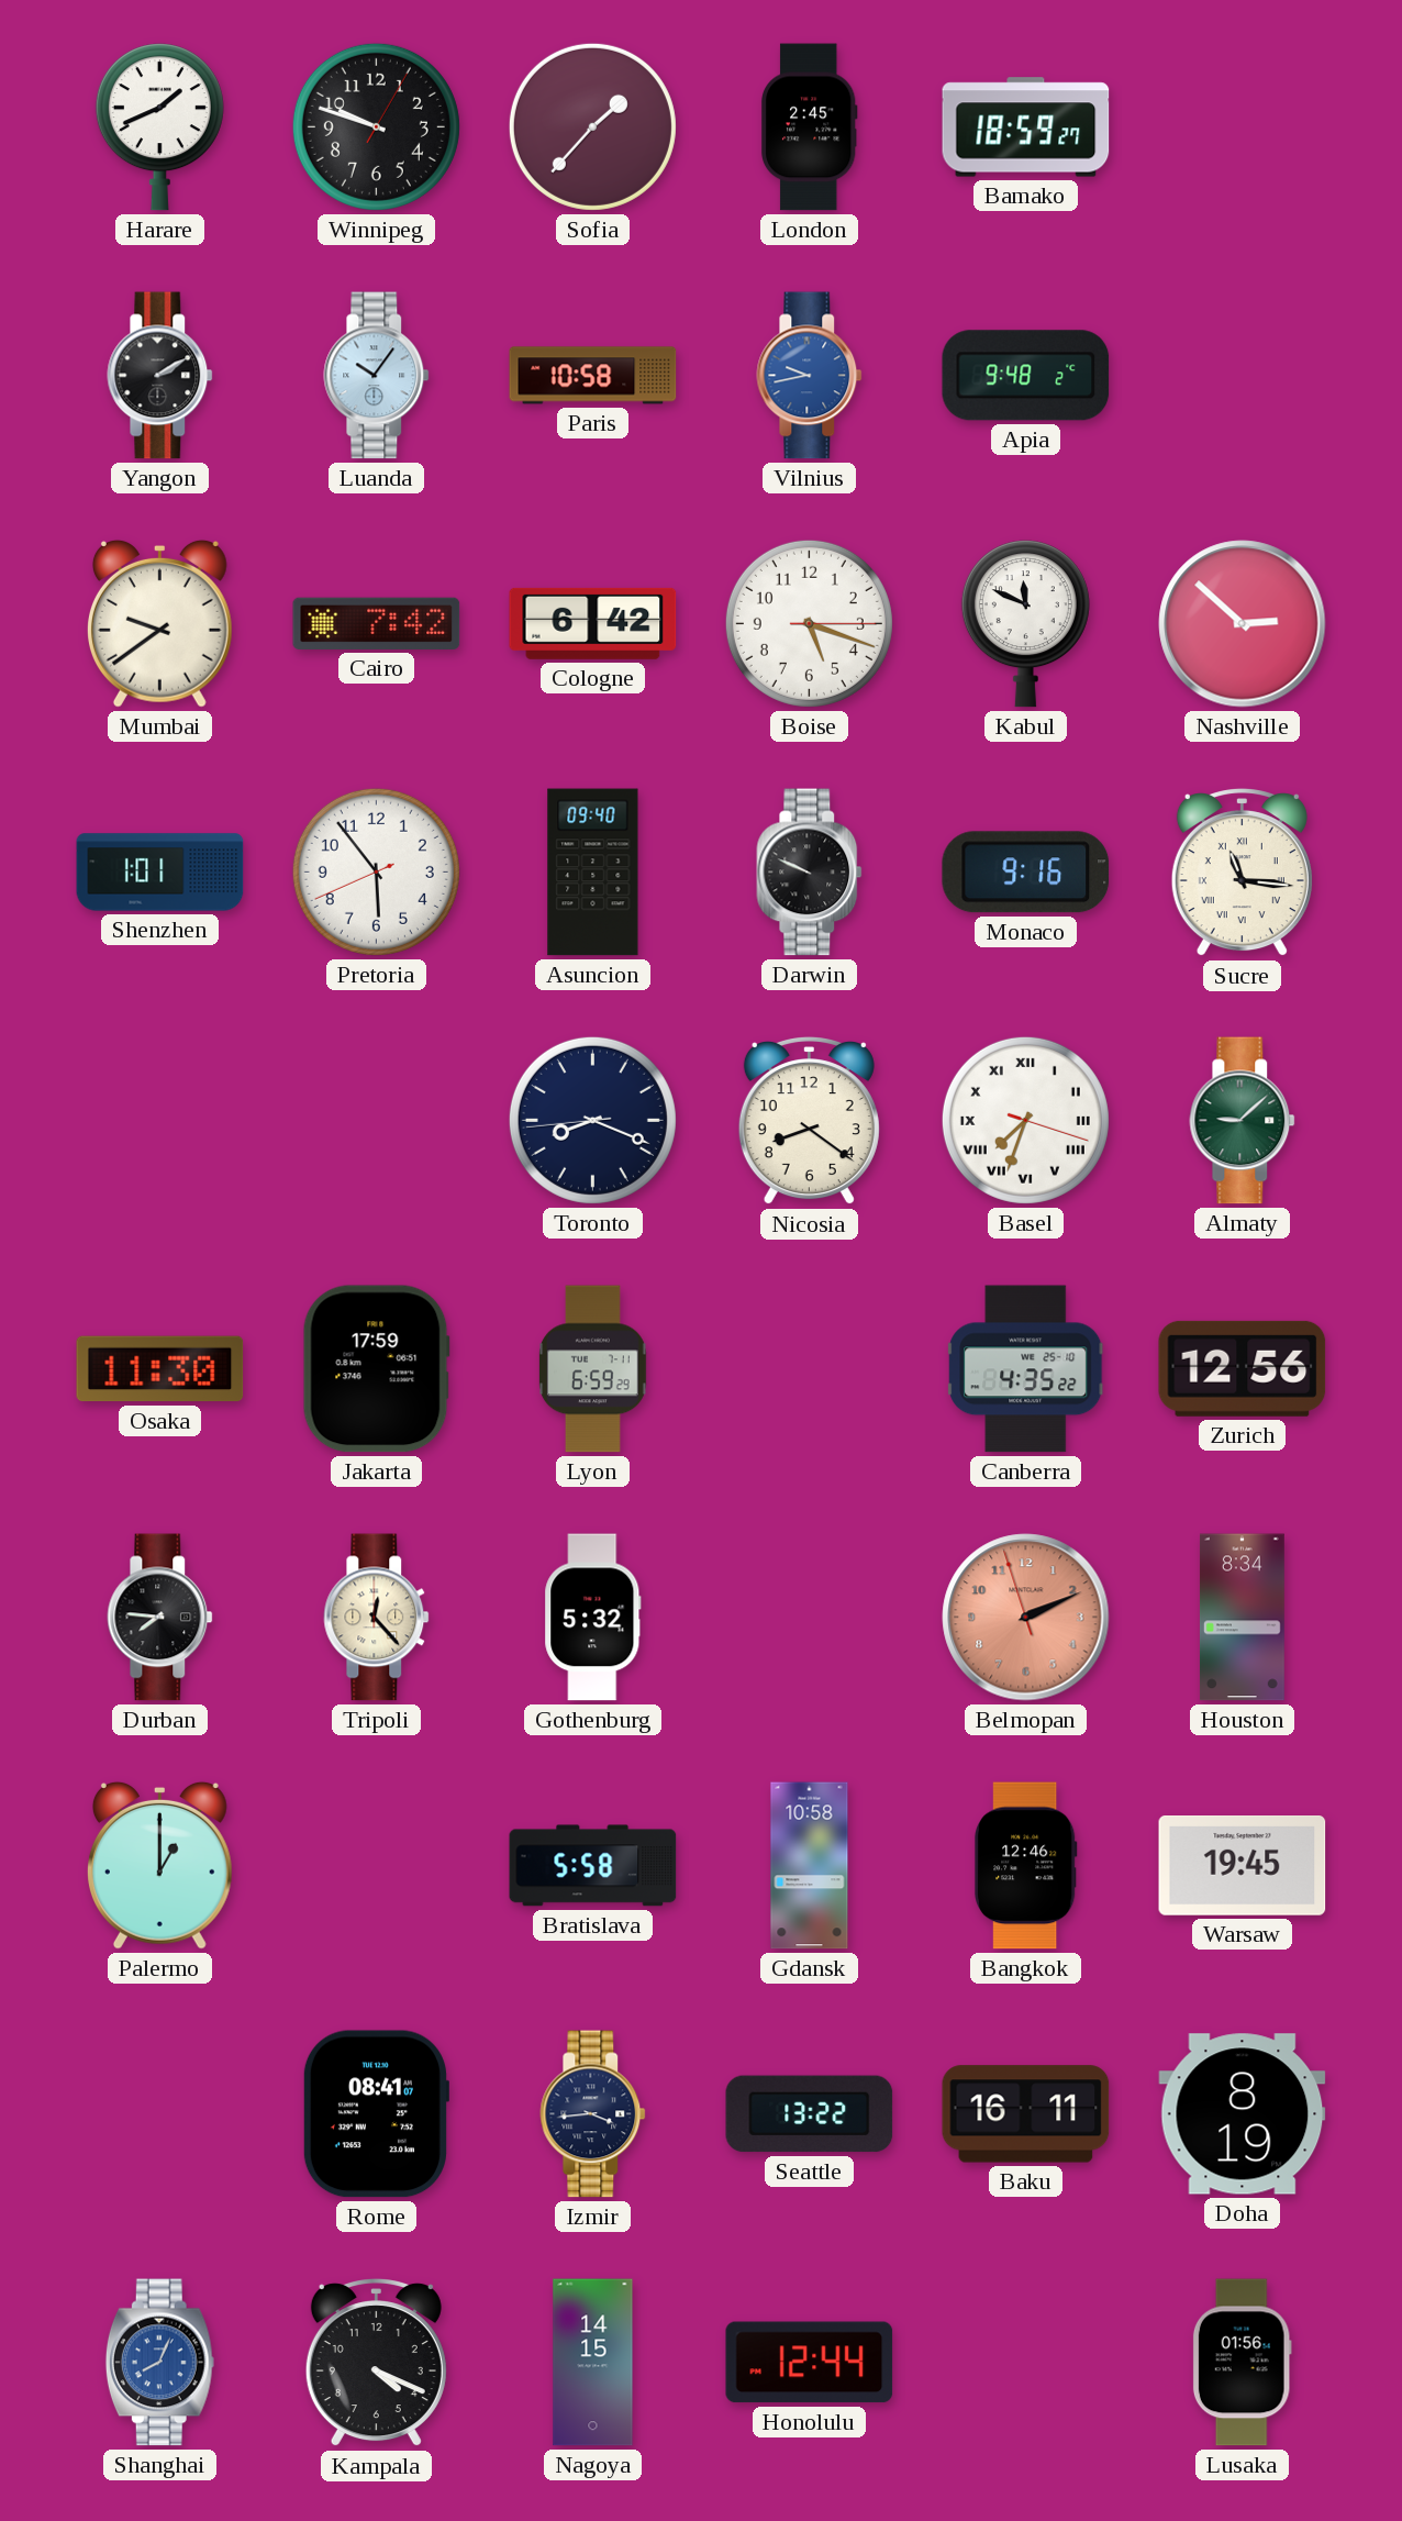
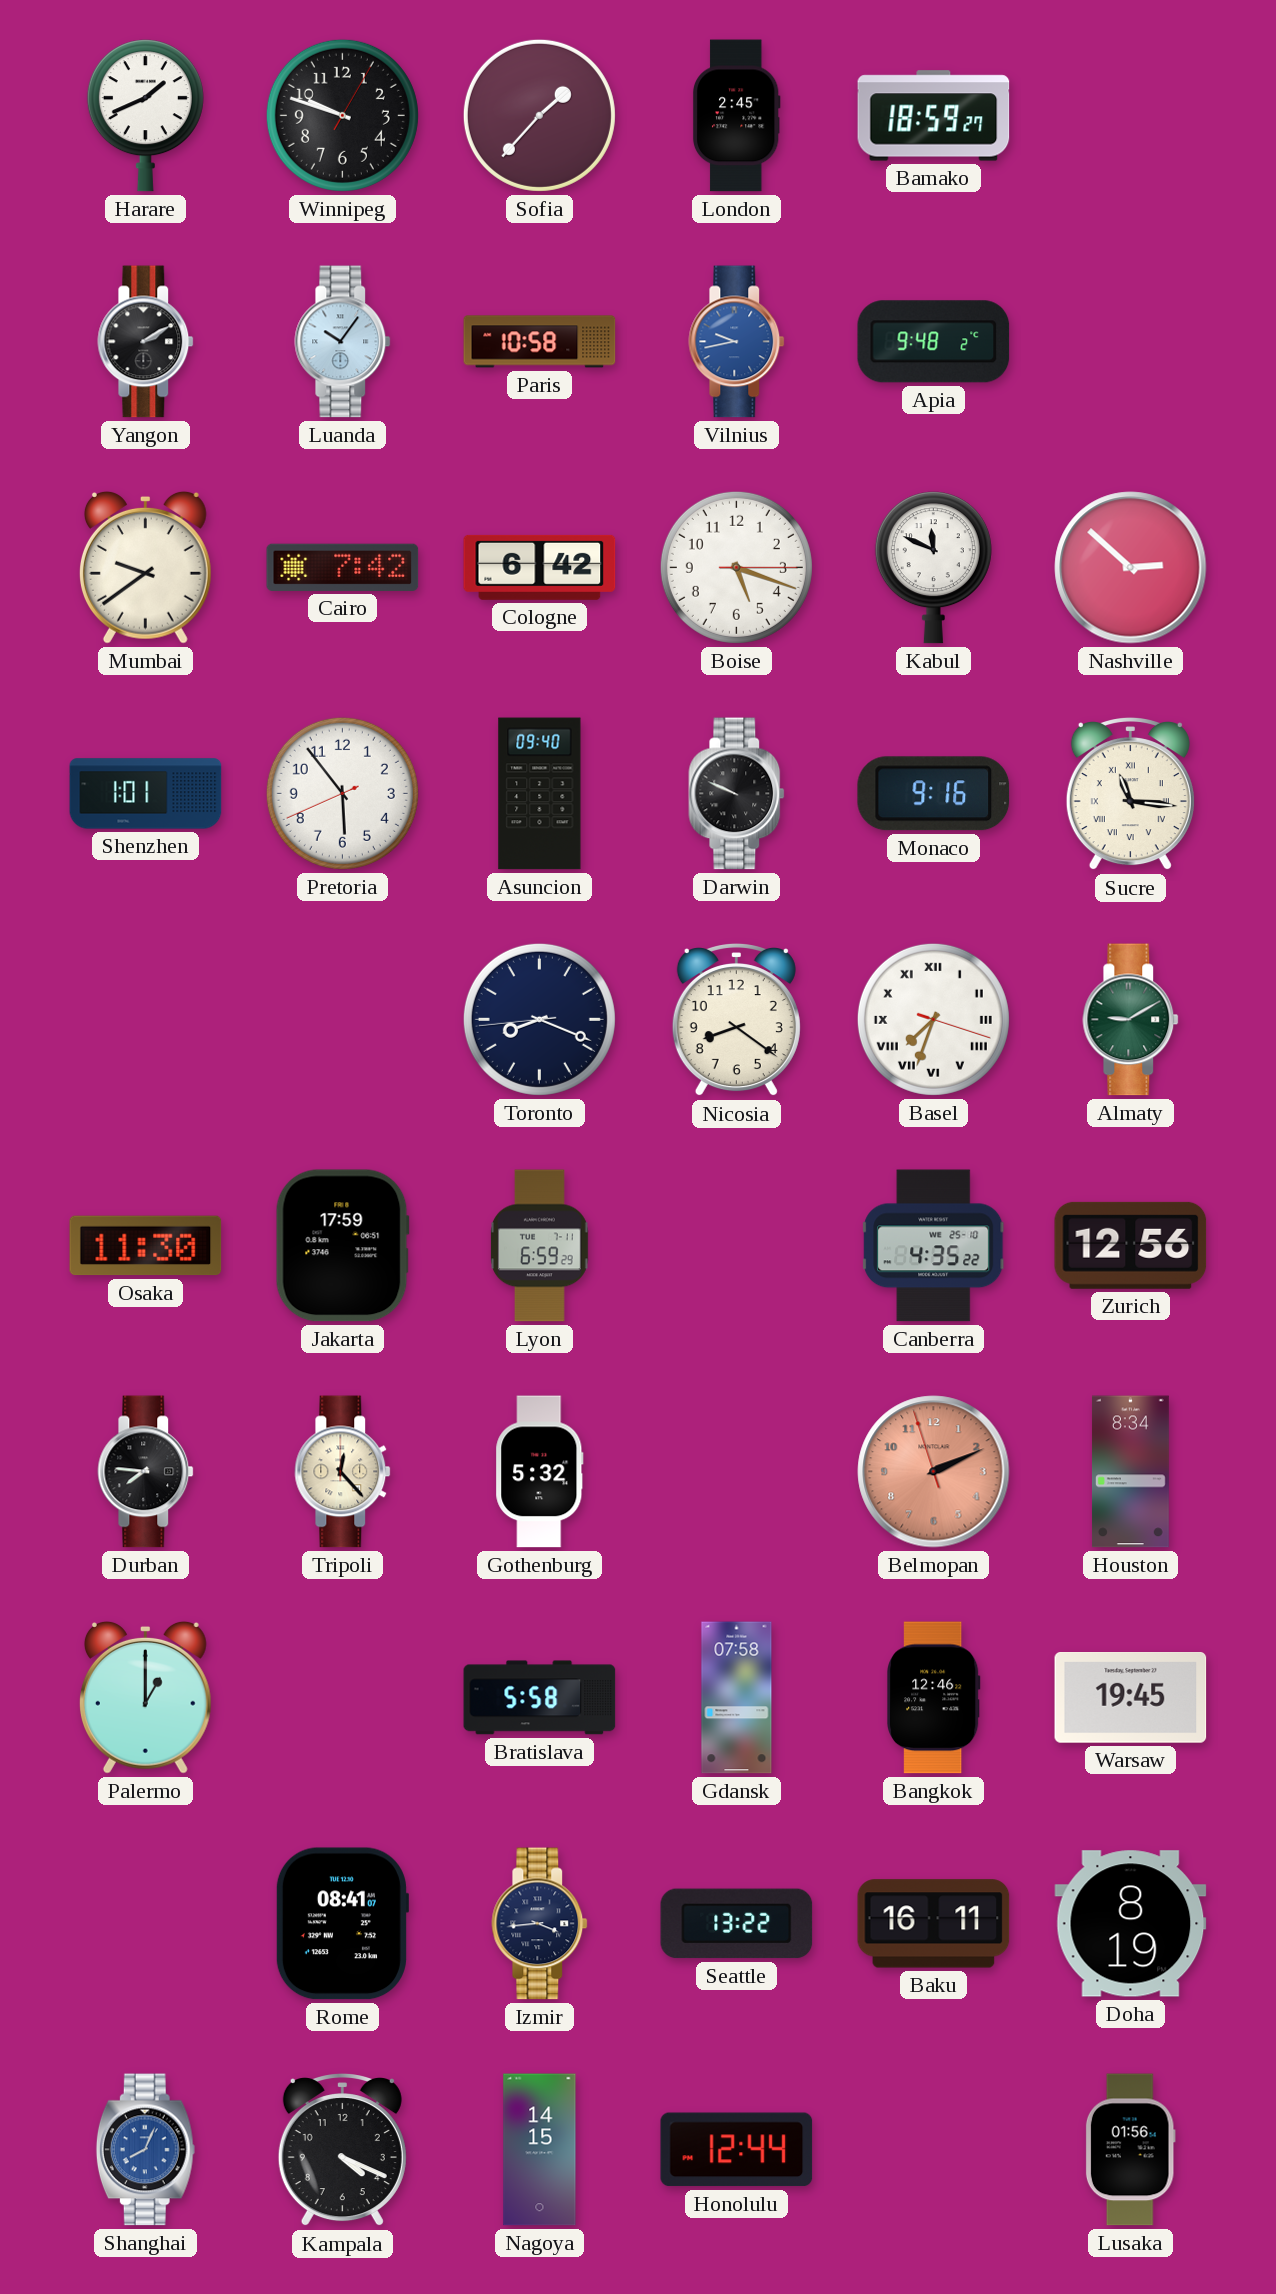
Almaty: 9:08 -> 9:10 (1131, 1020)
Gdansk: 10:58 -> 07:58 (737, 1698)
